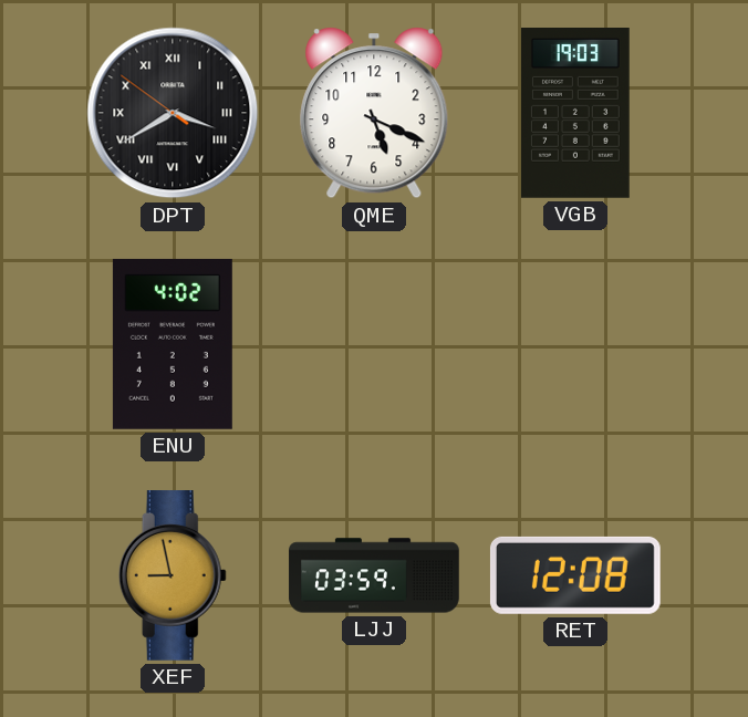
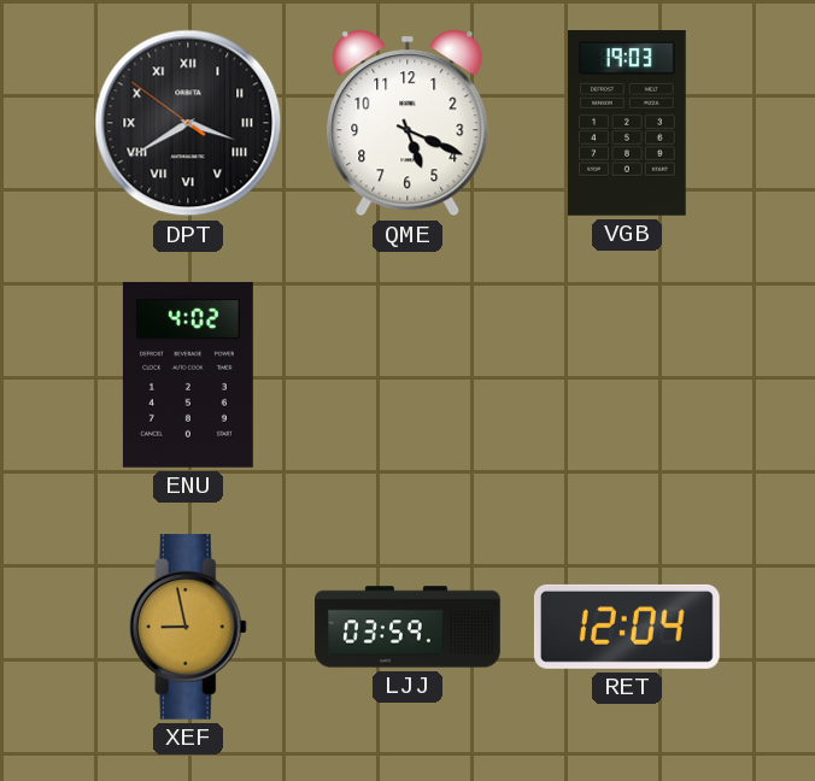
RET: 12:08 -> 12:04 (627, 627)
